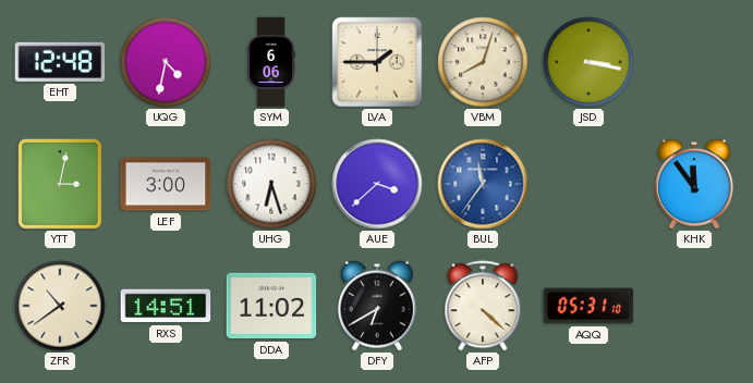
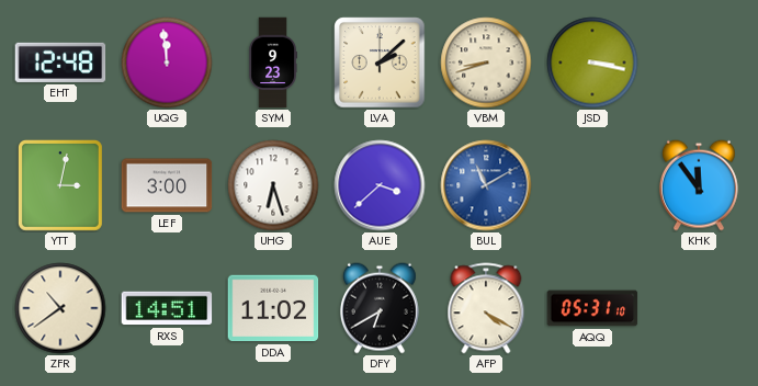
UQG: 4:32 -> 11:59 (167, 63)
SYM: 6:06 -> 9:23 (272, 63)
LVA: 1:45 -> 2:08 (380, 63)
VBM: 8:03 -> 8:42 (486, 63)
BUL: 11:36 -> 11:10 (486, 185)
AFP: 4:22 -> 4:20 (486, 308)
